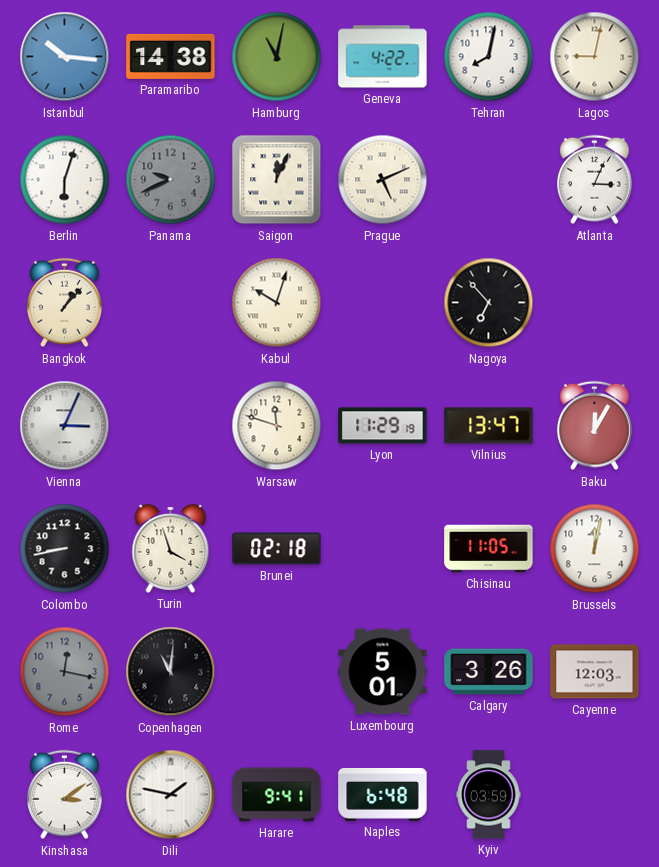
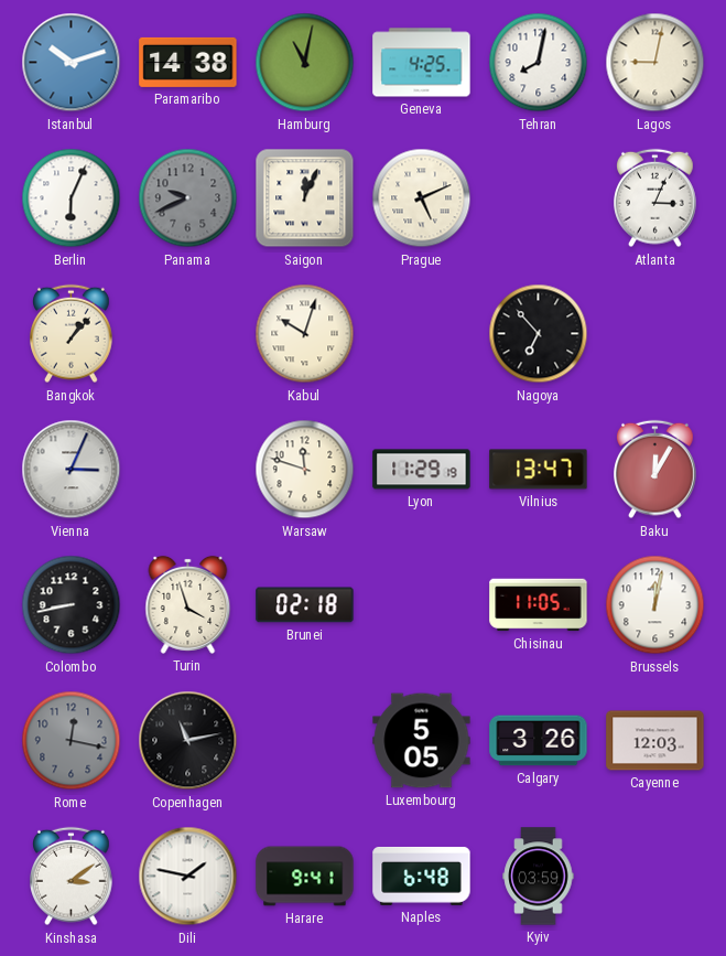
Istanbul: 10:16 -> 10:12 (72, 63)
Geneva: 4:22 -> 4:25 (422, 63)
Berlin: 6:03 -> 6:04 (72, 198)
Copenhagen: 11:01 -> 11:13 (188, 741)
Luxembourg: 5:01 -> 5:05 (422, 741)
